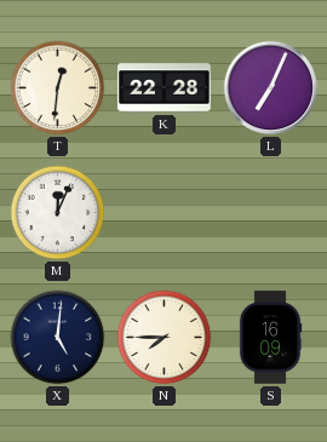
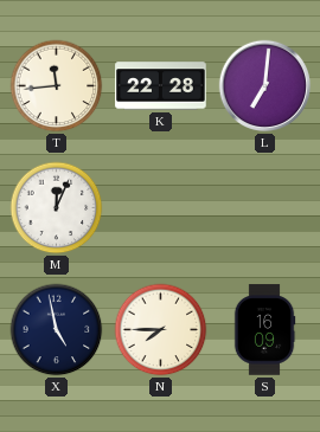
T: 12:31 -> 11:44 (57, 86)
L: 7:04 -> 7:01 (265, 86)
X: 5:01 -> 4:58 (57, 330)
